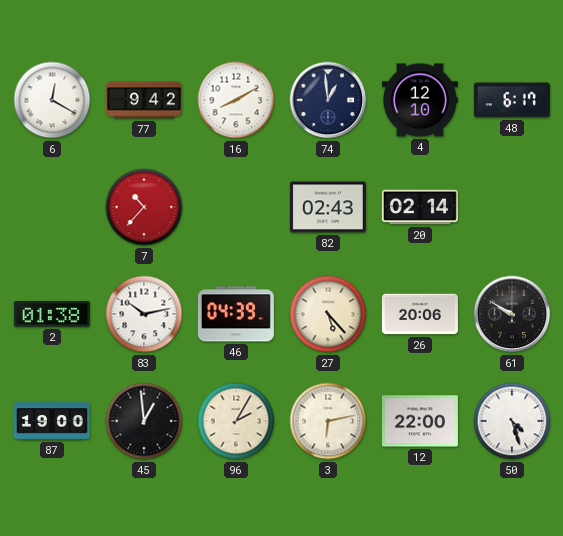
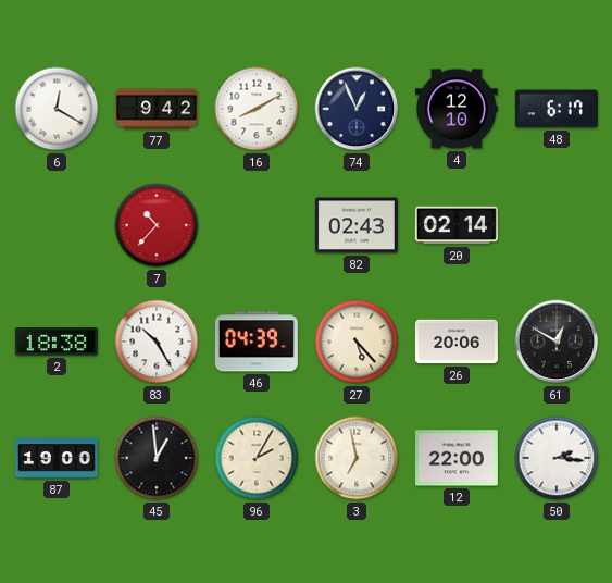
74: 12:59 -> 12:56 (357, 109)
2: 01:38 -> 18:38 (57, 342)
83: 10:13 -> 10:25 (157, 342)
61: 9:50 -> 12:50 (557, 342)
3: 6:13 -> 6:58 (357, 458)
50: 4:27 -> 2:16 (557, 458)
